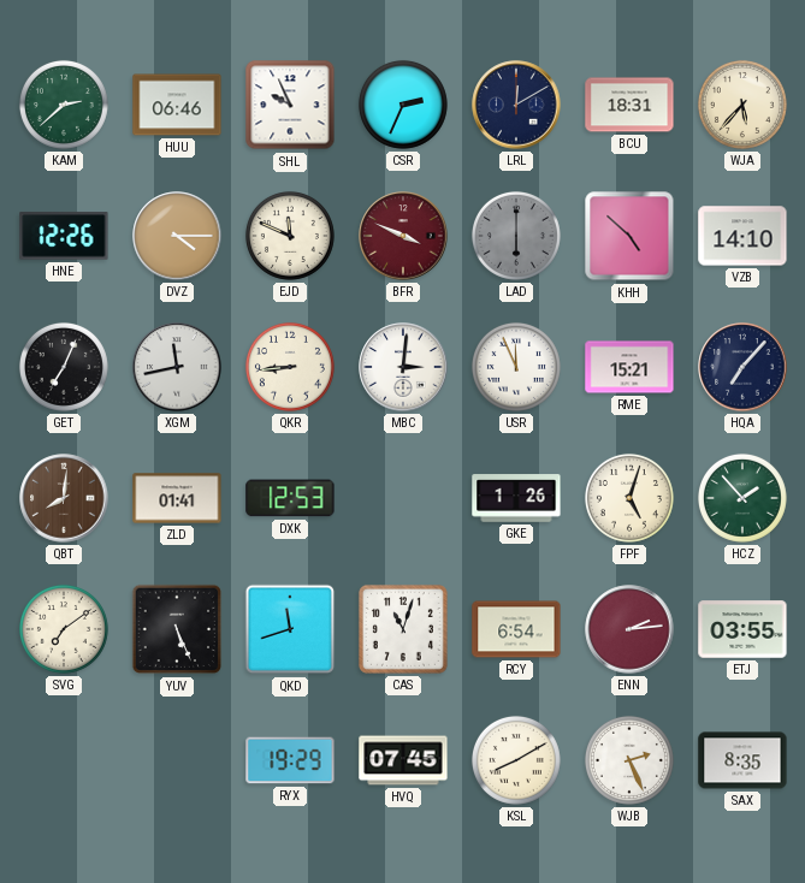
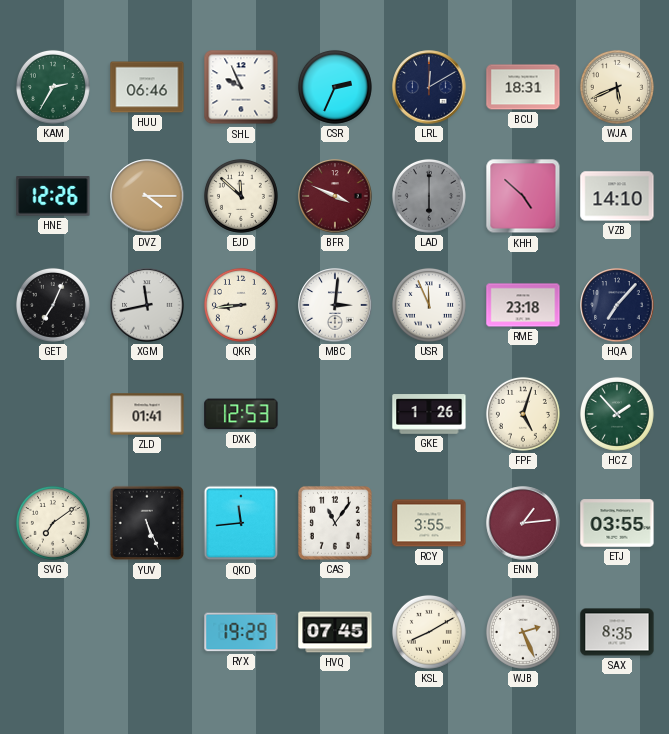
KAM: 2:38 -> 2:35 (53, 87)
WJA: 5:37 -> 5:41 (617, 87)
EJD: 11:49 -> 11:52 (241, 196)
RME: 15:21 -> 23:18 (523, 305)
QBT: 8:01 -> none (64, 498)
QKD: 11:42 -> 11:44 (241, 523)
CAS: 11:03 -> 11:06 (335, 523)
RCY: 6:54 -> 3:55 (429, 523)
ENN: 2:14 -> 1:14 (523, 523)
